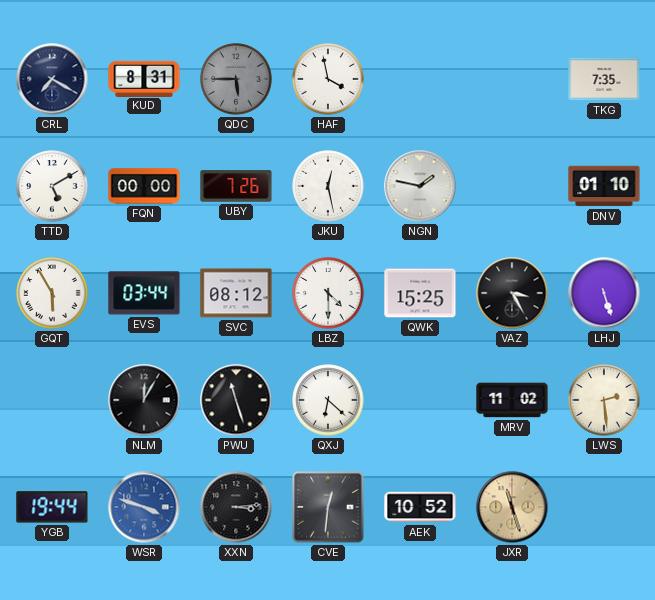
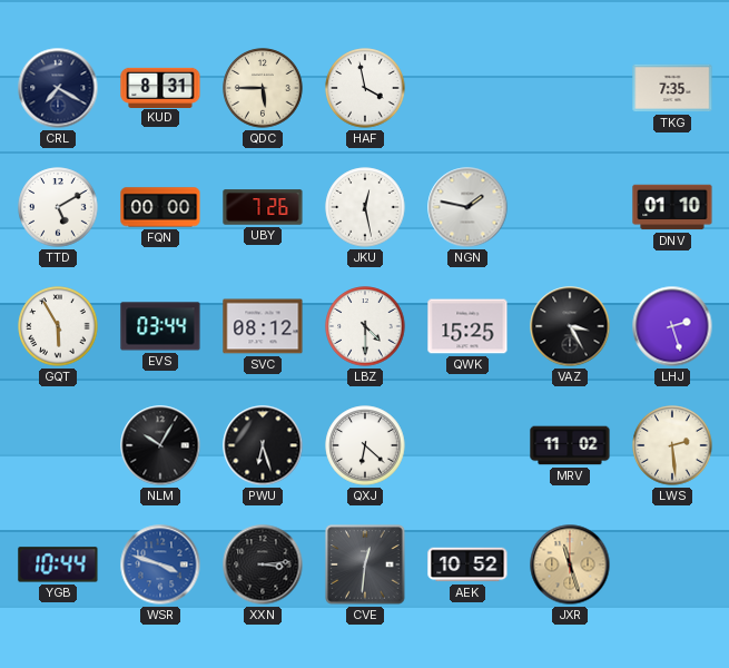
QDC dial: grey -> cream (263, 88)
LHJ: 5:27 -> 2:27 (672, 326)
NLM: 12:05 -> 10:05 (160, 445)
PWU: 11:27 -> 6:27 (263, 445)
YGB: 19:44 -> 10:44 (58, 564)
